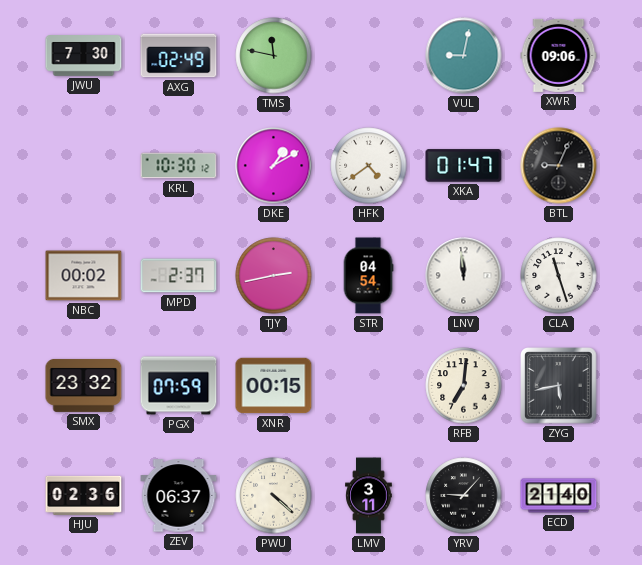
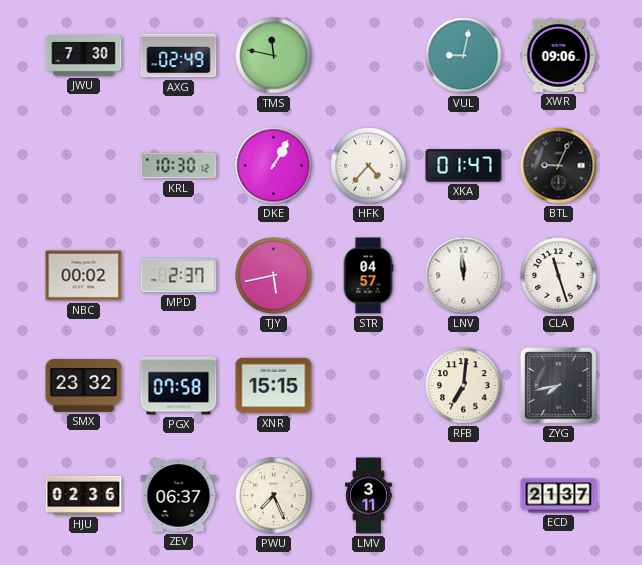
DKE: 1:10 -> 1:05 (274, 166)
HFK: 4:39 -> 4:37 (369, 166)
TJY: 2:43 -> 5:43 (274, 276)
STR: 04:54 -> 04:57 (368, 276)
PGX: 07:59 -> 07:58 (179, 386)
XNR: 00:15 -> 15:15 (274, 386)
ZYG: 5:43 -> 7:43 (559, 386)
PWU: 4:22 -> 7:26 (274, 496)
YRV: 9:07 -> none (464, 496)
ECD: 21:40 -> 21:37 (559, 496)
